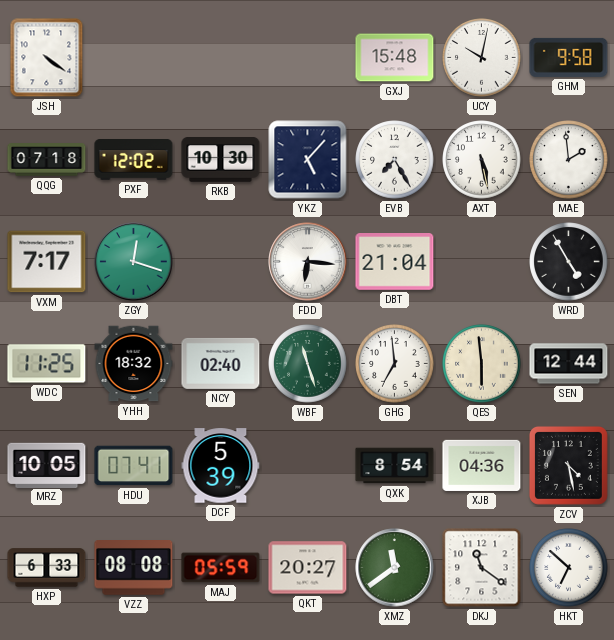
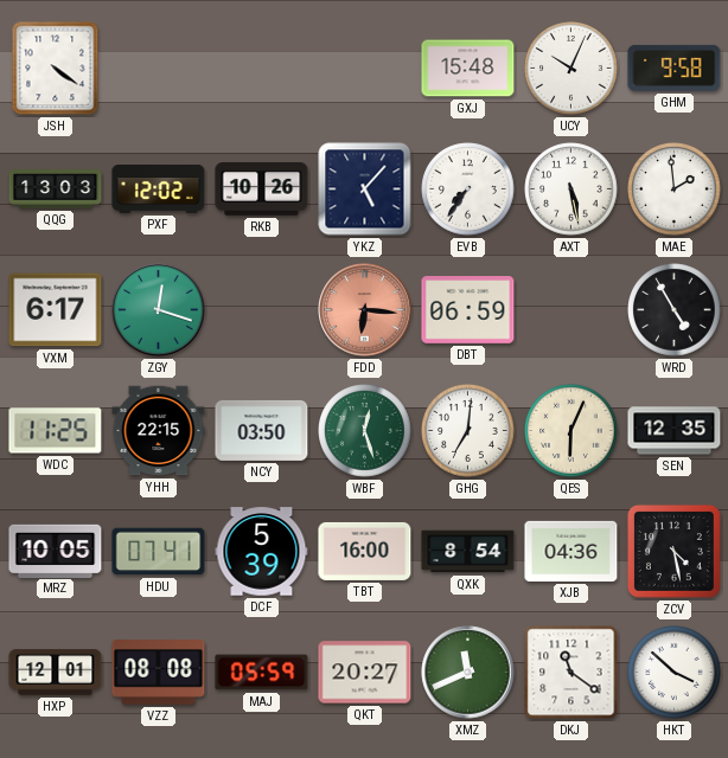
UCY: 10:02 -> 10:04 (571, 69)
QQG: 07:18 -> 13:03 (56, 189)
RKB: 10:30 -> 10:26 (262, 189)
EVB: 7:25 -> 7:36 (468, 189)
VXM: 7:17 -> 6:17 (56, 310)
FDD dial: white -> salmon (365, 310)
DBT: 21:04 -> 06:59 (468, 310)
YHH: 18:32 -> 22:15 (159, 431)
NCY: 02:40 -> 03:50 (262, 430)
WBF: 11:27 -> 12:27 (365, 431)
GHG: 6:59 -> 7:01 (468, 431)
QES: 5:59 -> 6:04 (571, 431)
SEN: 12:44 -> 12:35 (675, 431)
TBT: none -> 16:00 (365, 551)
HXP: 6:33 -> 12:01 (56, 673)
XMZ: 11:39 -> 11:41 (468, 673)
HKT: 6:52 -> 3:52 (675, 673)
